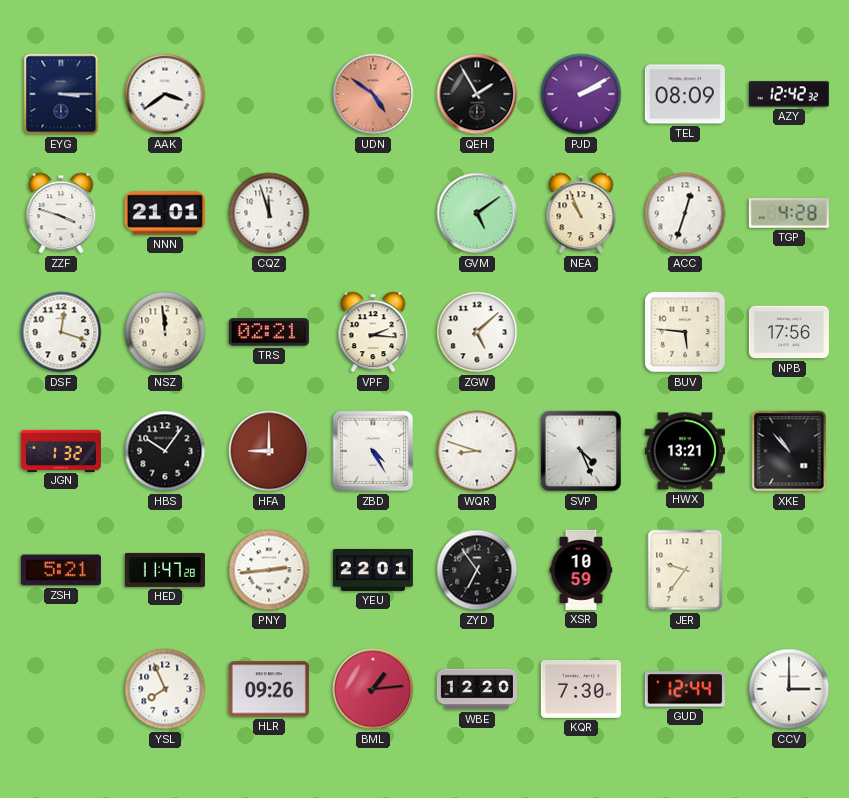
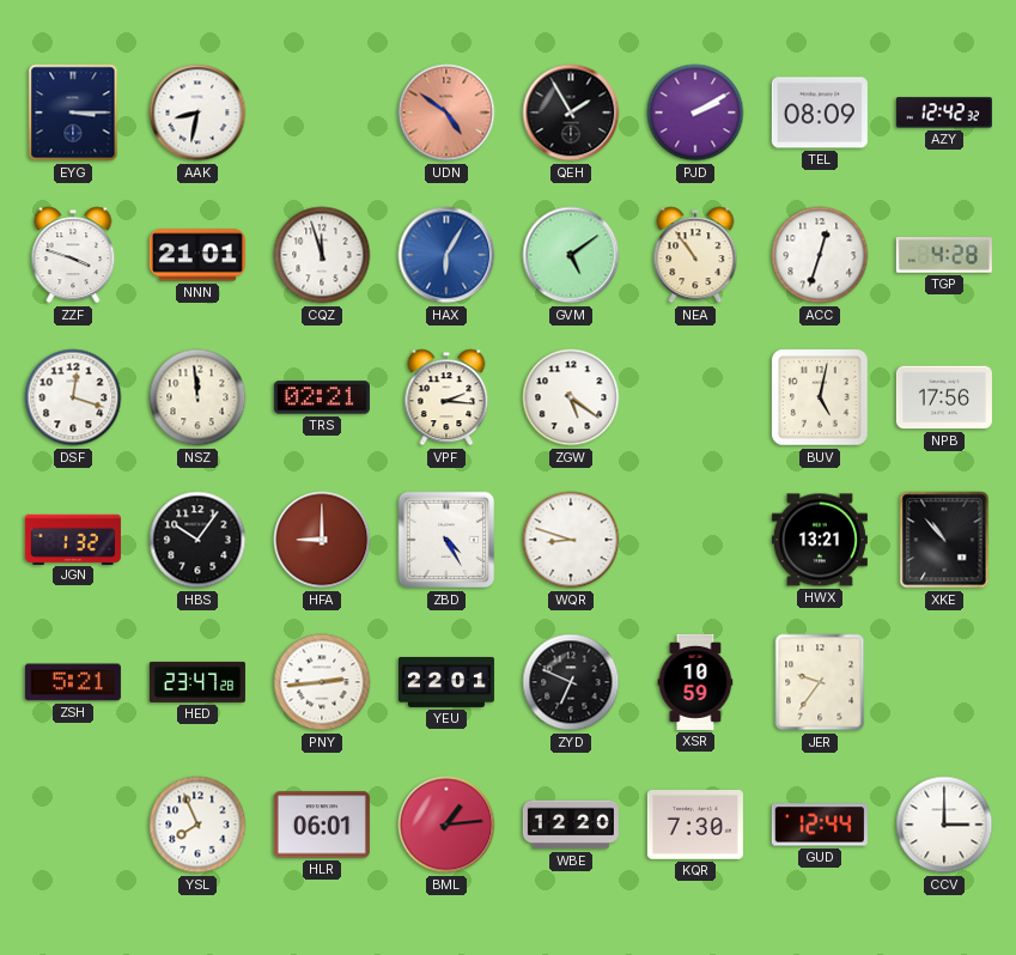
AAK: 3:39 -> 8:32 (197, 112)
HAX: none -> 6:05 (446, 255)
NEA: 10:56 -> 10:54 (695, 255)
ZGW: 5:08 -> 5:21 (571, 397)
BUV: 5:46 -> 5:02 (820, 397)
SVP: 4:26 -> none (581, 451)
HED: 11:47 -> 23:47 (197, 682)
ZYD: 6:54 -> 6:49 (571, 682)
HLR: 09:26 -> 06:01 (322, 825)
